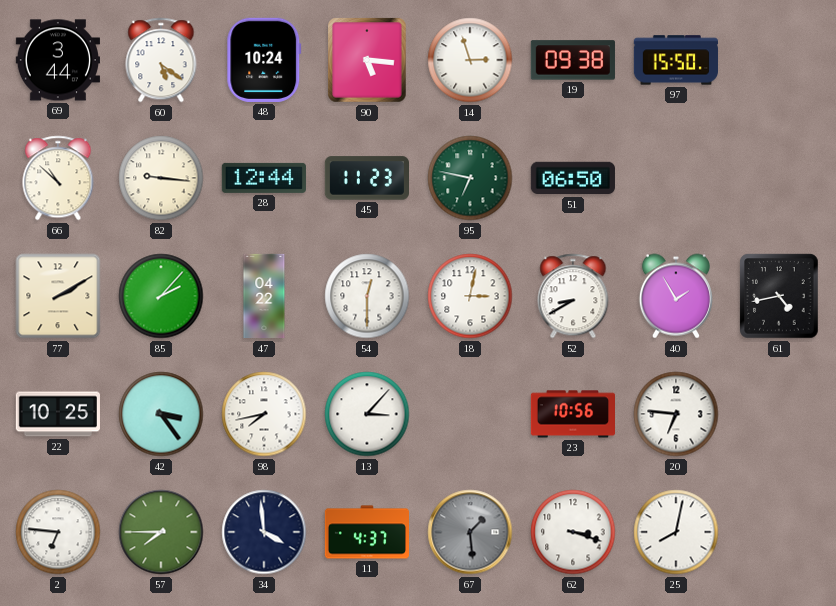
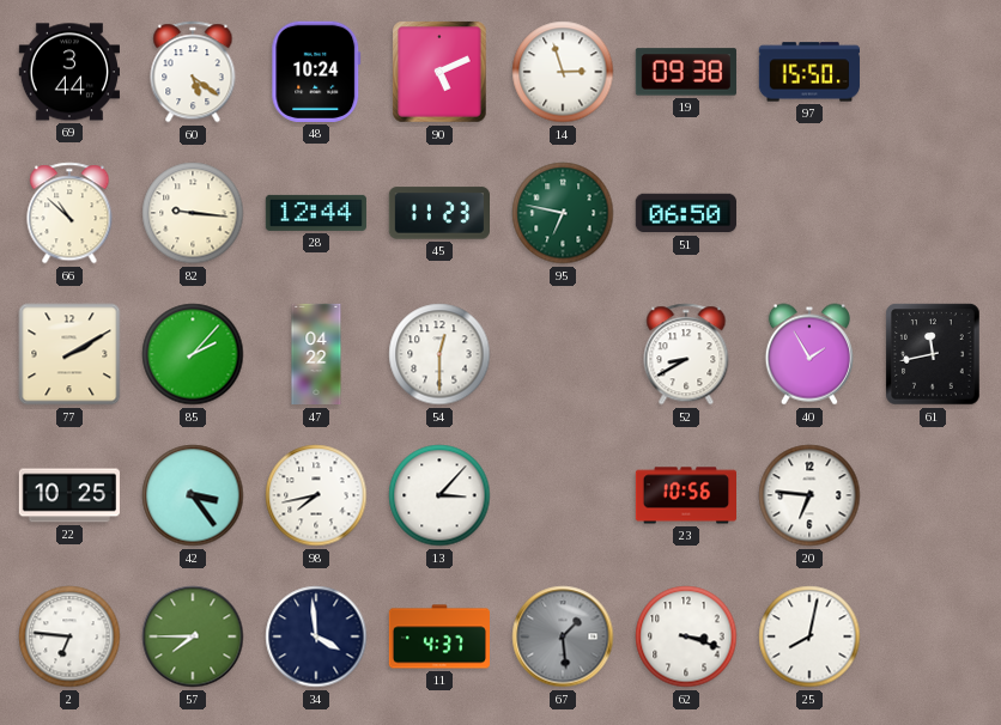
90: 5:16 -> 5:11 (439, 72)
18: 3:02 -> none (470, 296)
61: 4:43 -> 11:43 (933, 354)
